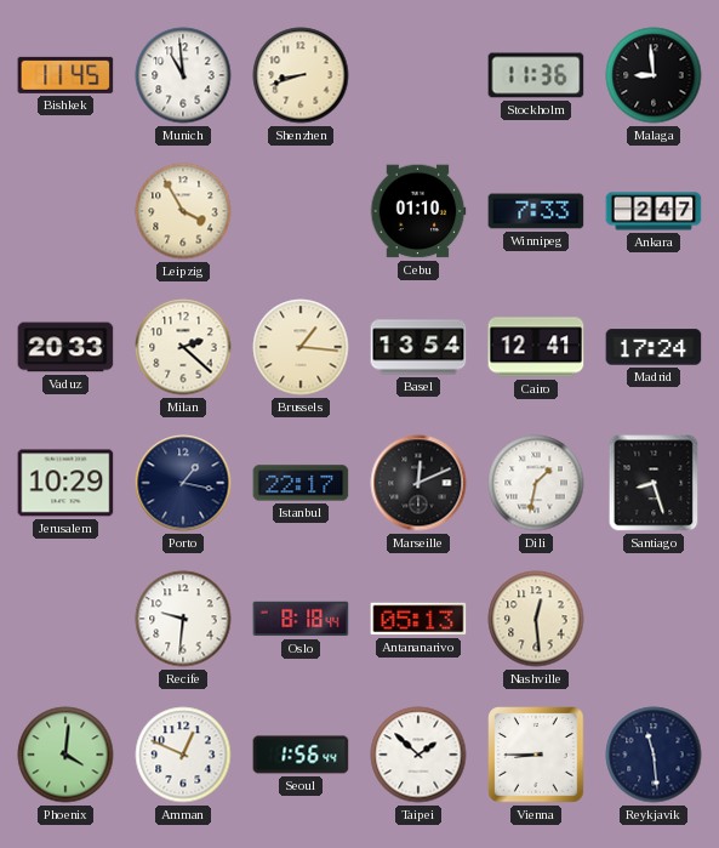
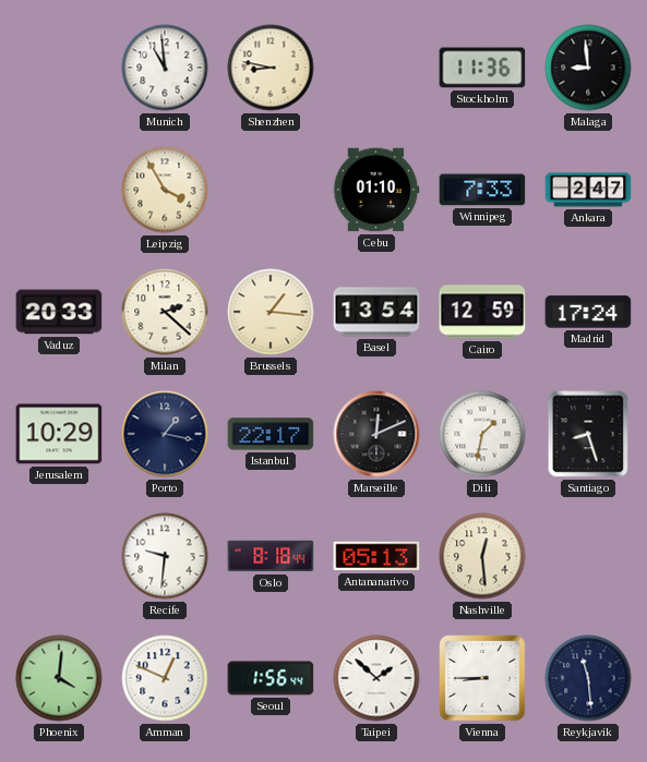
Bishkek: 11:45 -> none (65, 75)
Shenzhen: 8:42 -> 8:47 (271, 68)
Cairo: 12:41 -> 12:59 (482, 312)
